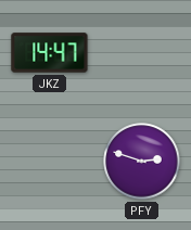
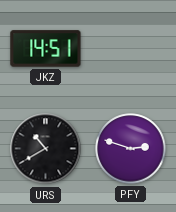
JKZ: 14:47 -> 14:51 (46, 49)
URS: none -> 10:40 (46, 149)
